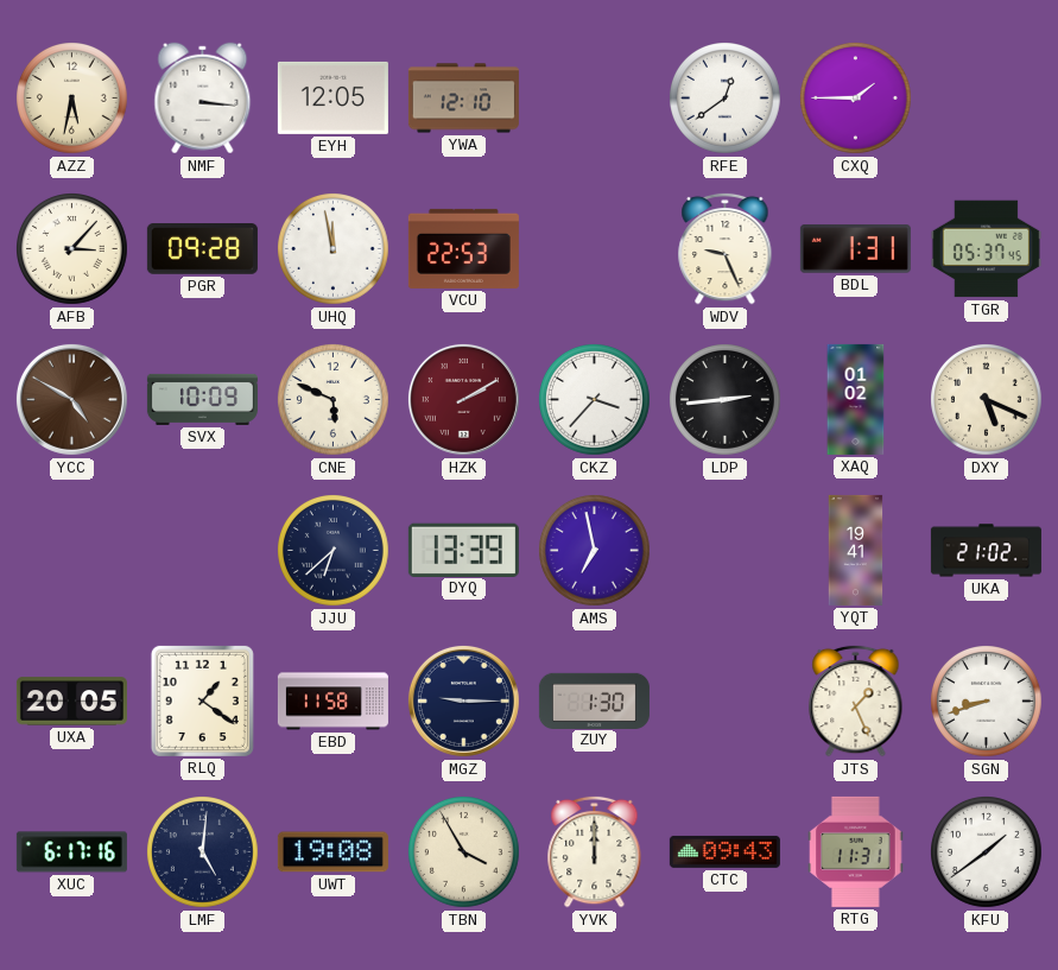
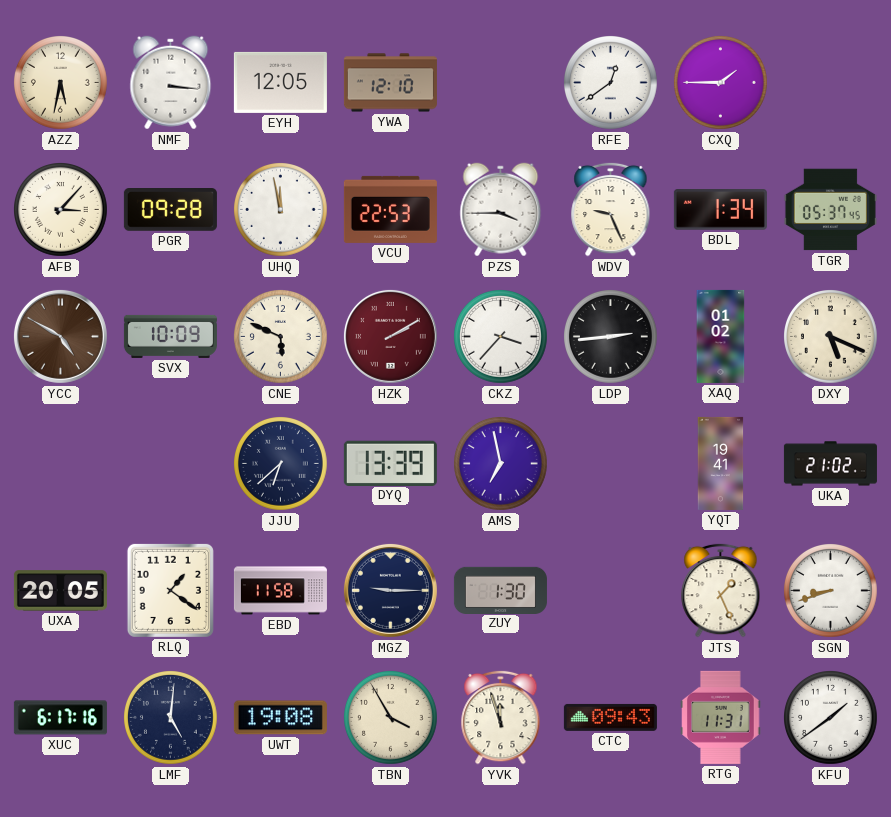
PZS: none -> 3:45 (501, 210)
BDL: 1:31 -> 1:34 (720, 210)
YVK: 12:00 -> 11:57 (501, 717)
